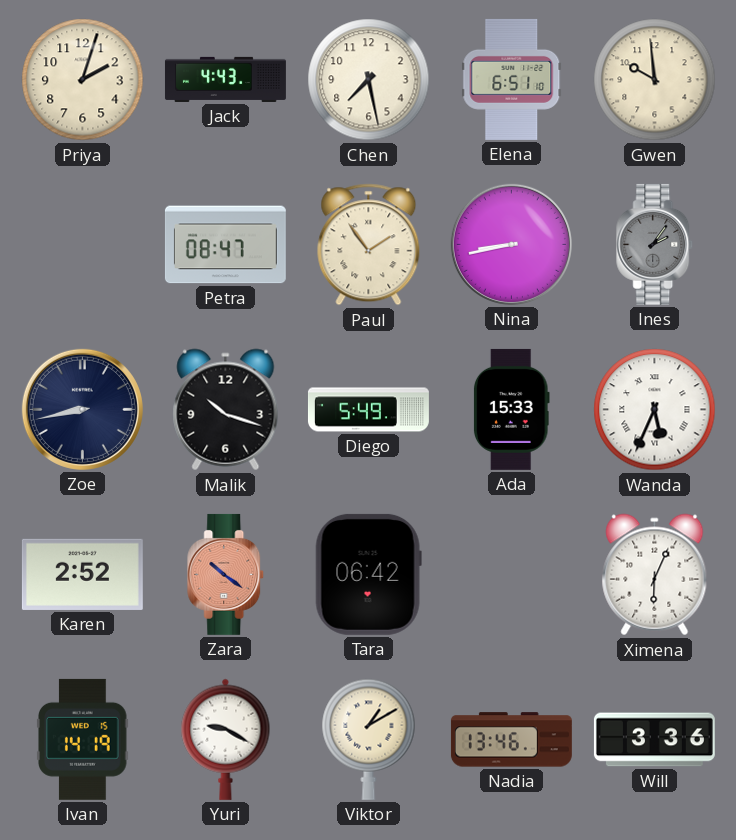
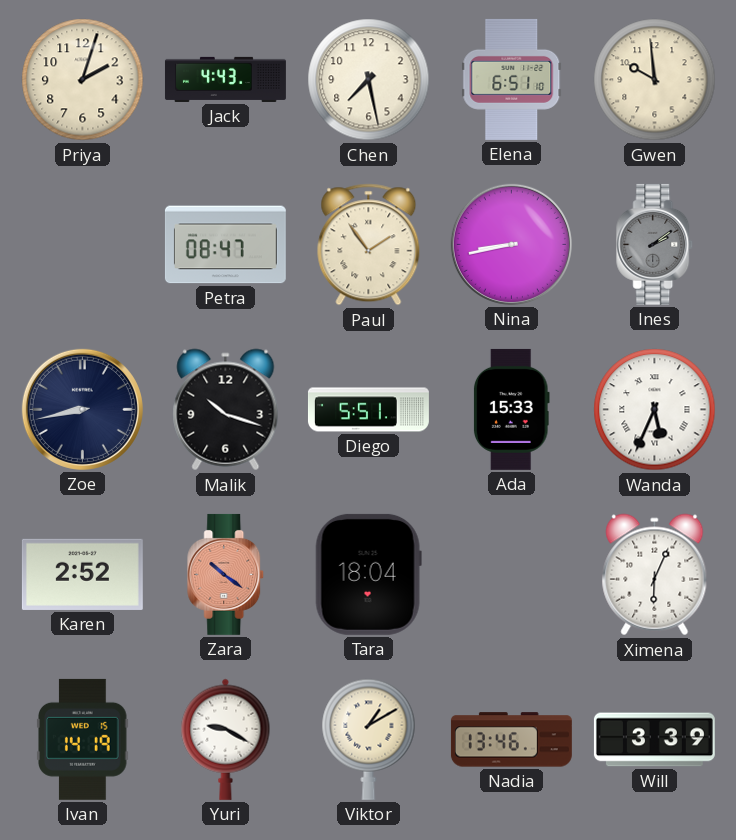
Ines: 2:06 -> 2:09 (655, 244)
Diego: 5:49 -> 5:51 (368, 410)
Tara: 06:42 -> 18:04 (368, 574)
Will: 3:36 -> 3:39 (654, 740)
